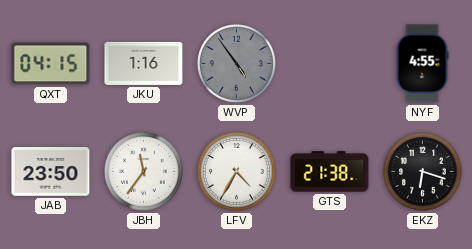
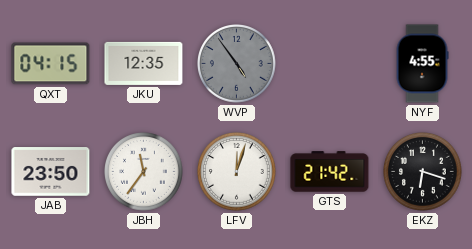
JKU: 1:16 -> 12:35 (144, 63)
LFV: 4:35 -> 12:03 (237, 172)
GTS: 21:38 -> 21:42 (330, 172)
